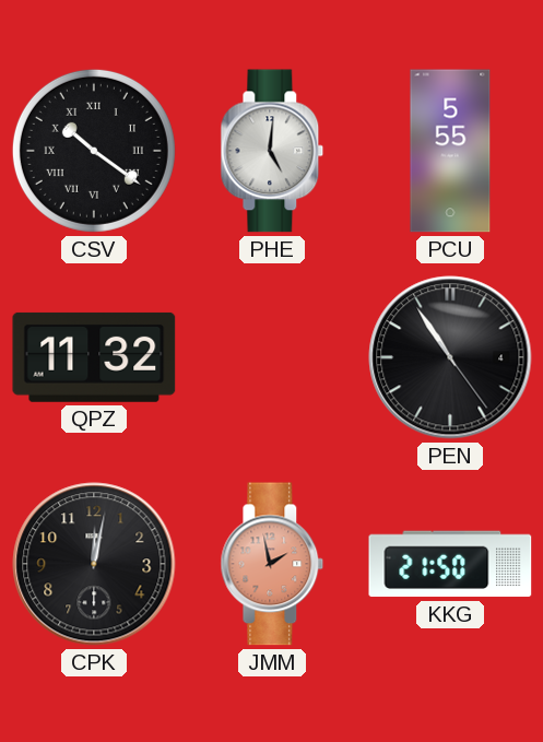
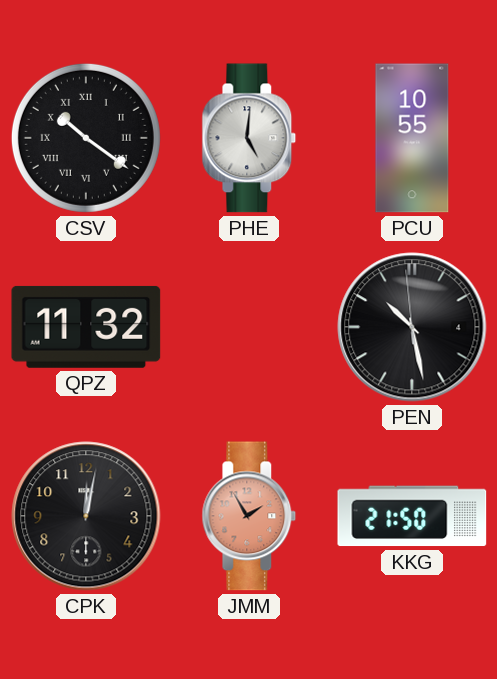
PCU: 5:55 -> 10:55 (412, 138)
PEN: 10:54 -> 10:27 (412, 327)
JMM: 1:58 -> 1:55 (249, 516)
